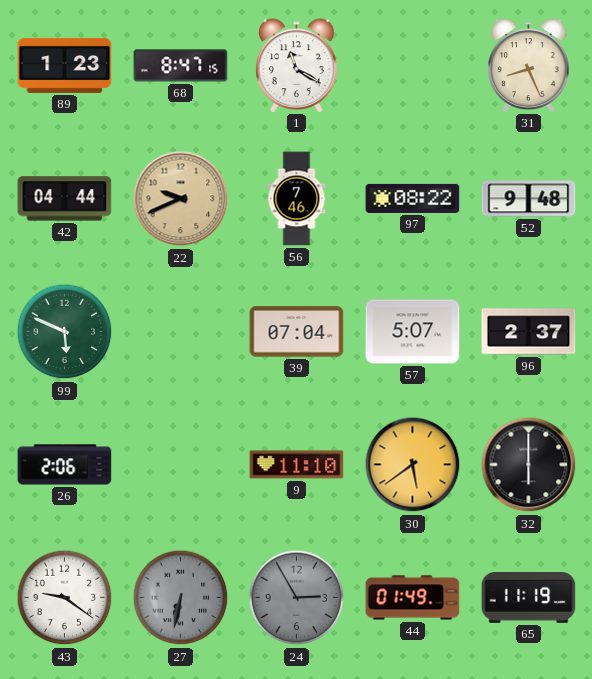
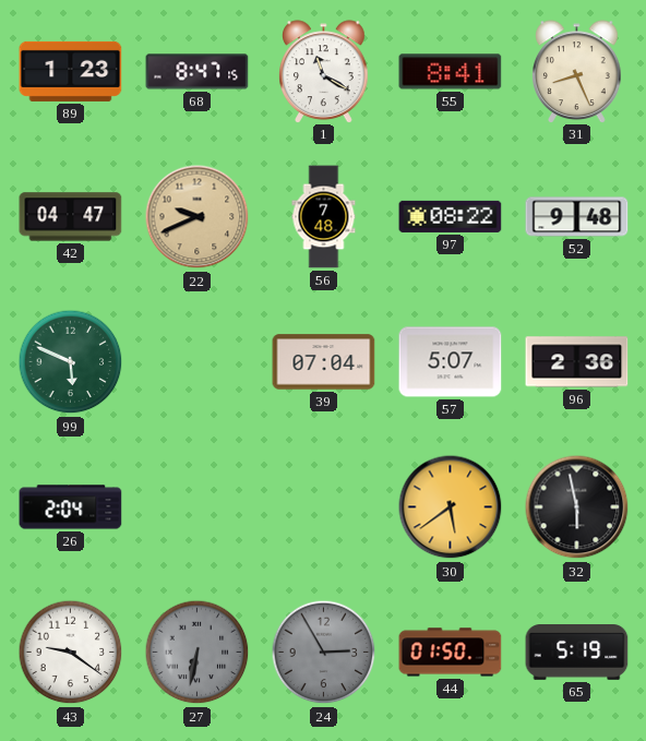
55: none -> 8:41 (451, 72)
42: 04:44 -> 04:47 (71, 217)
56: 7:46 -> 7:48 (324, 217)
96: 2:37 -> 2:36 (577, 362)
26: 2:06 -> 2:04 (71, 507)
9: 11:10 -> none (297, 465)
32: 6:00 -> 5:58 (577, 507)
44: 01:49 -> 01:50 (451, 653)
65: 11:19 -> 5:19 (577, 653)
